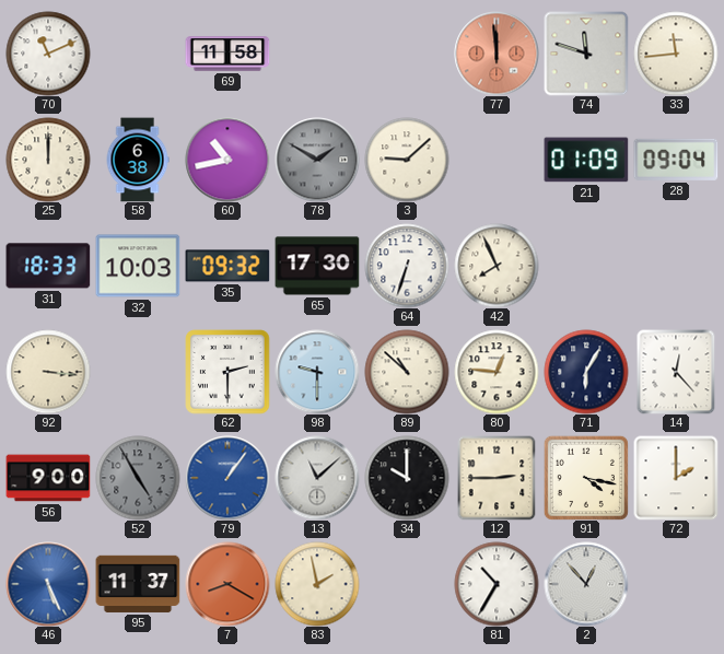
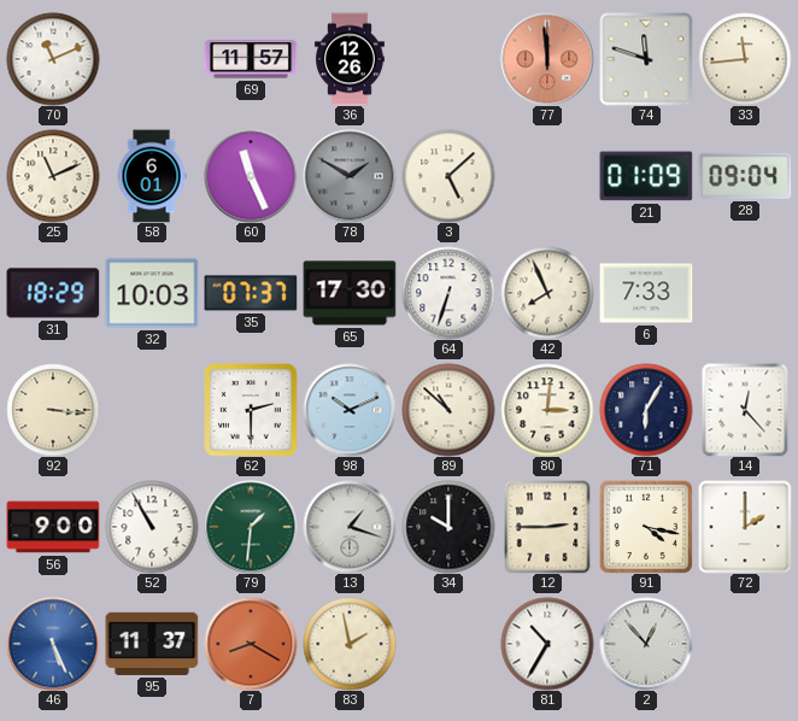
69: 11:58 -> 11:57 (251, 59)
36: none -> 12:26 (351, 59)
25: 12:00 -> 11:11 (53, 176)
58: 6:38 -> 6:01 (152, 176)
60: 10:43 -> 11:26 (251, 176)
3: 9:08 -> 5:08 (448, 176)
31: 18:33 -> 18:29 (53, 293)
35: 09:32 -> 07:37 (251, 293)
6: none -> 7:33 (646, 293)
98: 9:30 -> 10:11 (350, 410)
80: 12:46 -> 3:01 (547, 410)
52: 4:55 -> 10:55 (152, 527)
52 dial: grey -> white (152, 527)
79: 1:06 -> 1:31 (251, 527)
79 dial: blue -> green (251, 527)
13: 11:08 -> 1:18 (350, 527)
